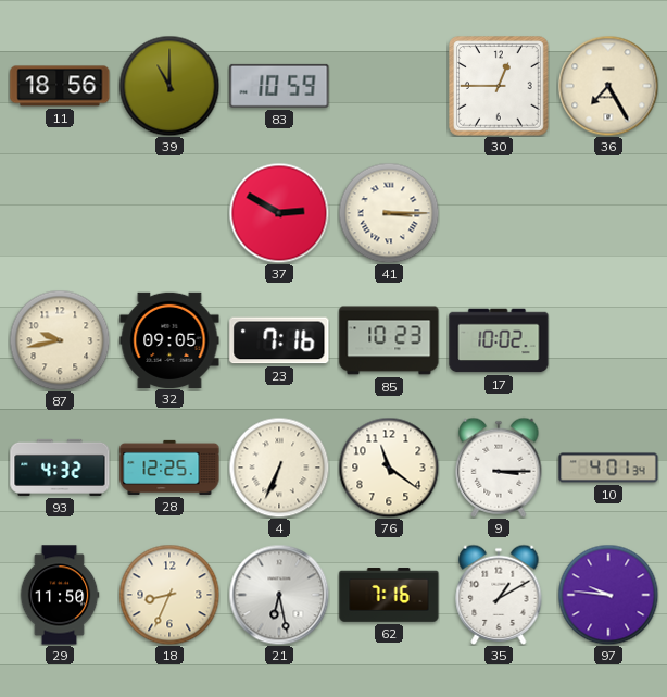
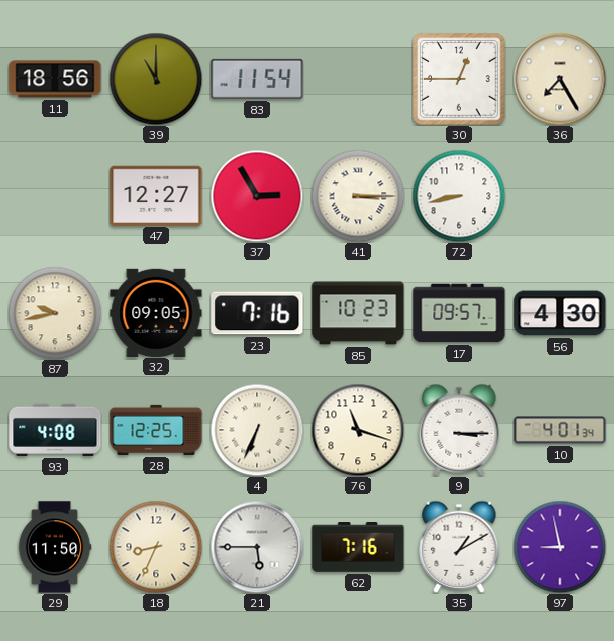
83: 10:59 -> 11:54 (257, 79)
47: none -> 12:27 (156, 195)
37: 2:50 -> 2:55 (257, 196)
72: none -> 8:43 (459, 196)
17: 10:02 -> 09:57 (459, 313)
56: none -> 4:30 (560, 313)
93: 4:32 -> 4:08 (55, 430)
76: 11:21 -> 11:18 (358, 430)
21: 6:28 -> 5:45 (257, 547)
97: 9:46 -> 8:58 (560, 547)
